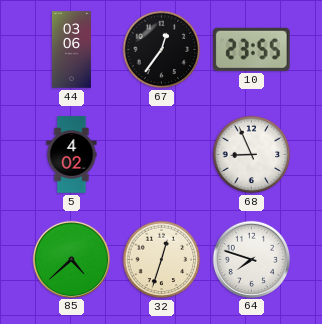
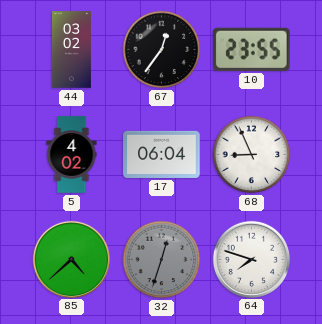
44: 03:06 -> 03:02 (71, 50)
17: none -> 06:04 (162, 154)
32 dial: cream -> grey (162, 260)
